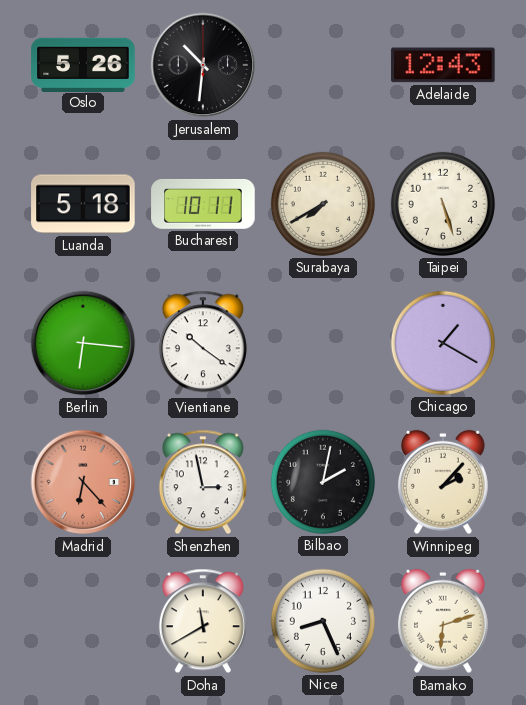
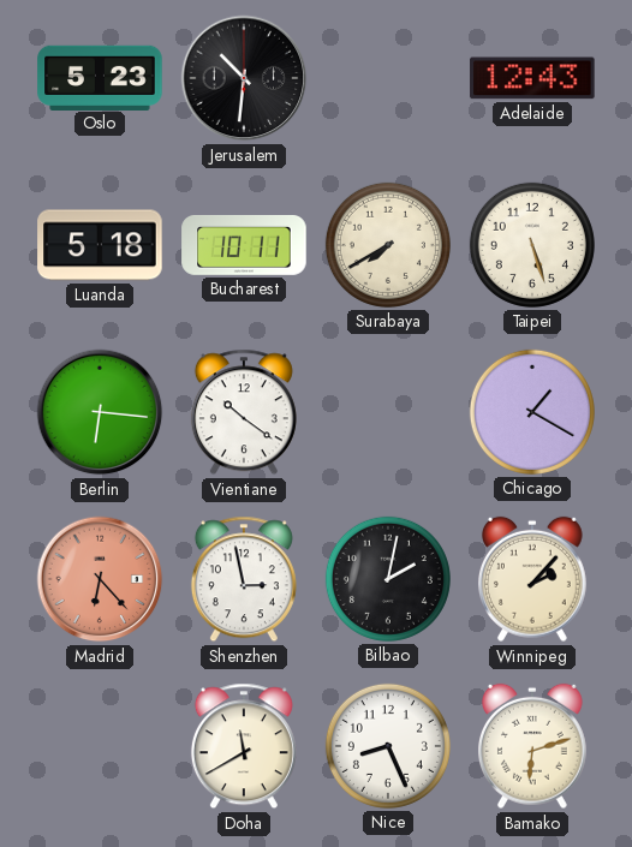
Oslo: 5:26 -> 5:23 (100, 77)
